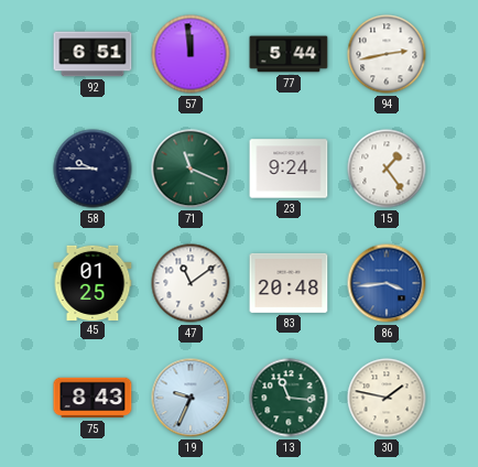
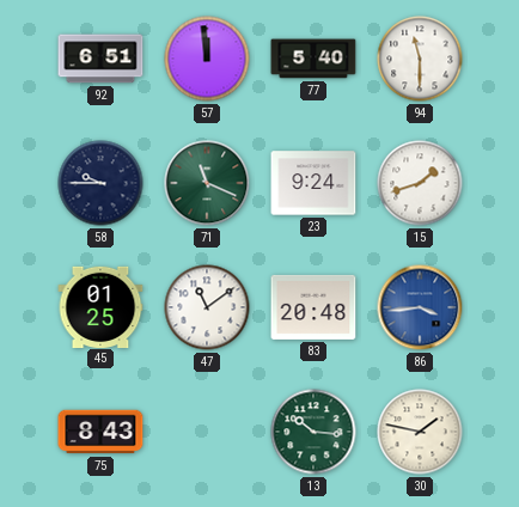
77: 5:44 -> 5:40 (313, 59)
94: 2:43 -> 11:30 (420, 59)
15: 1:24 -> 1:42 (420, 183)
19: 9:34 -> none (191, 398)
13: 11:16 -> 10:16 (313, 432)
